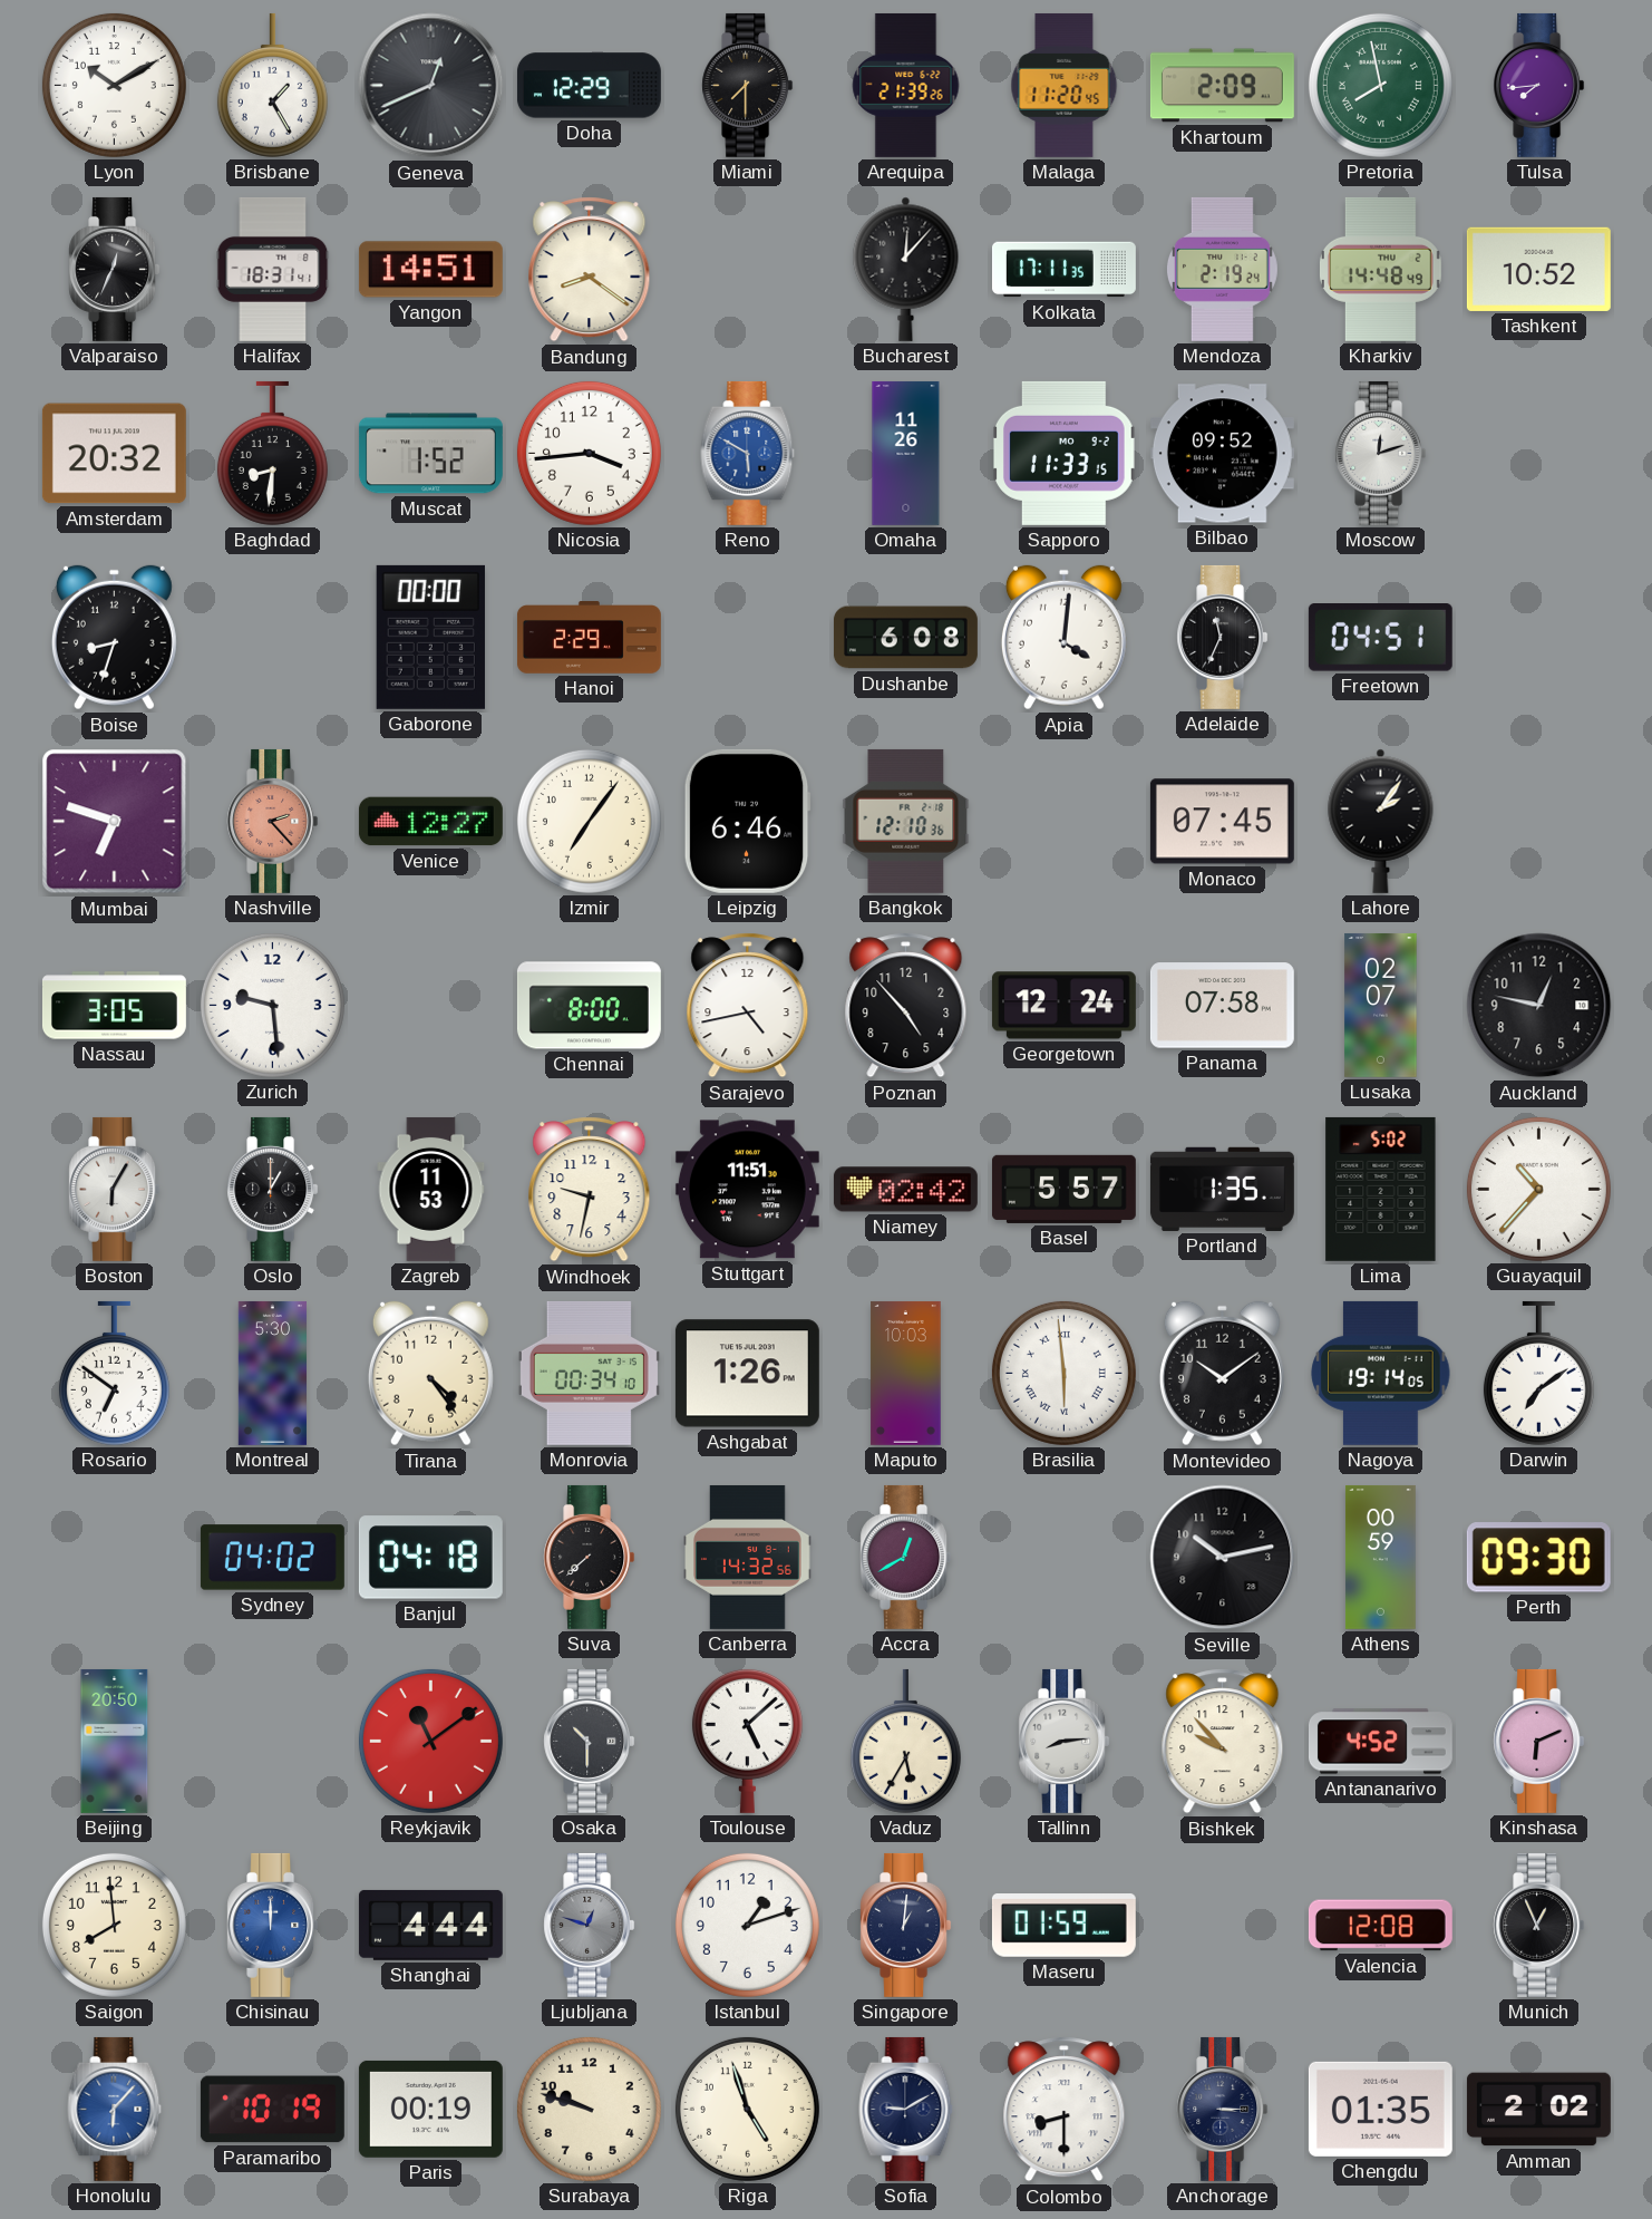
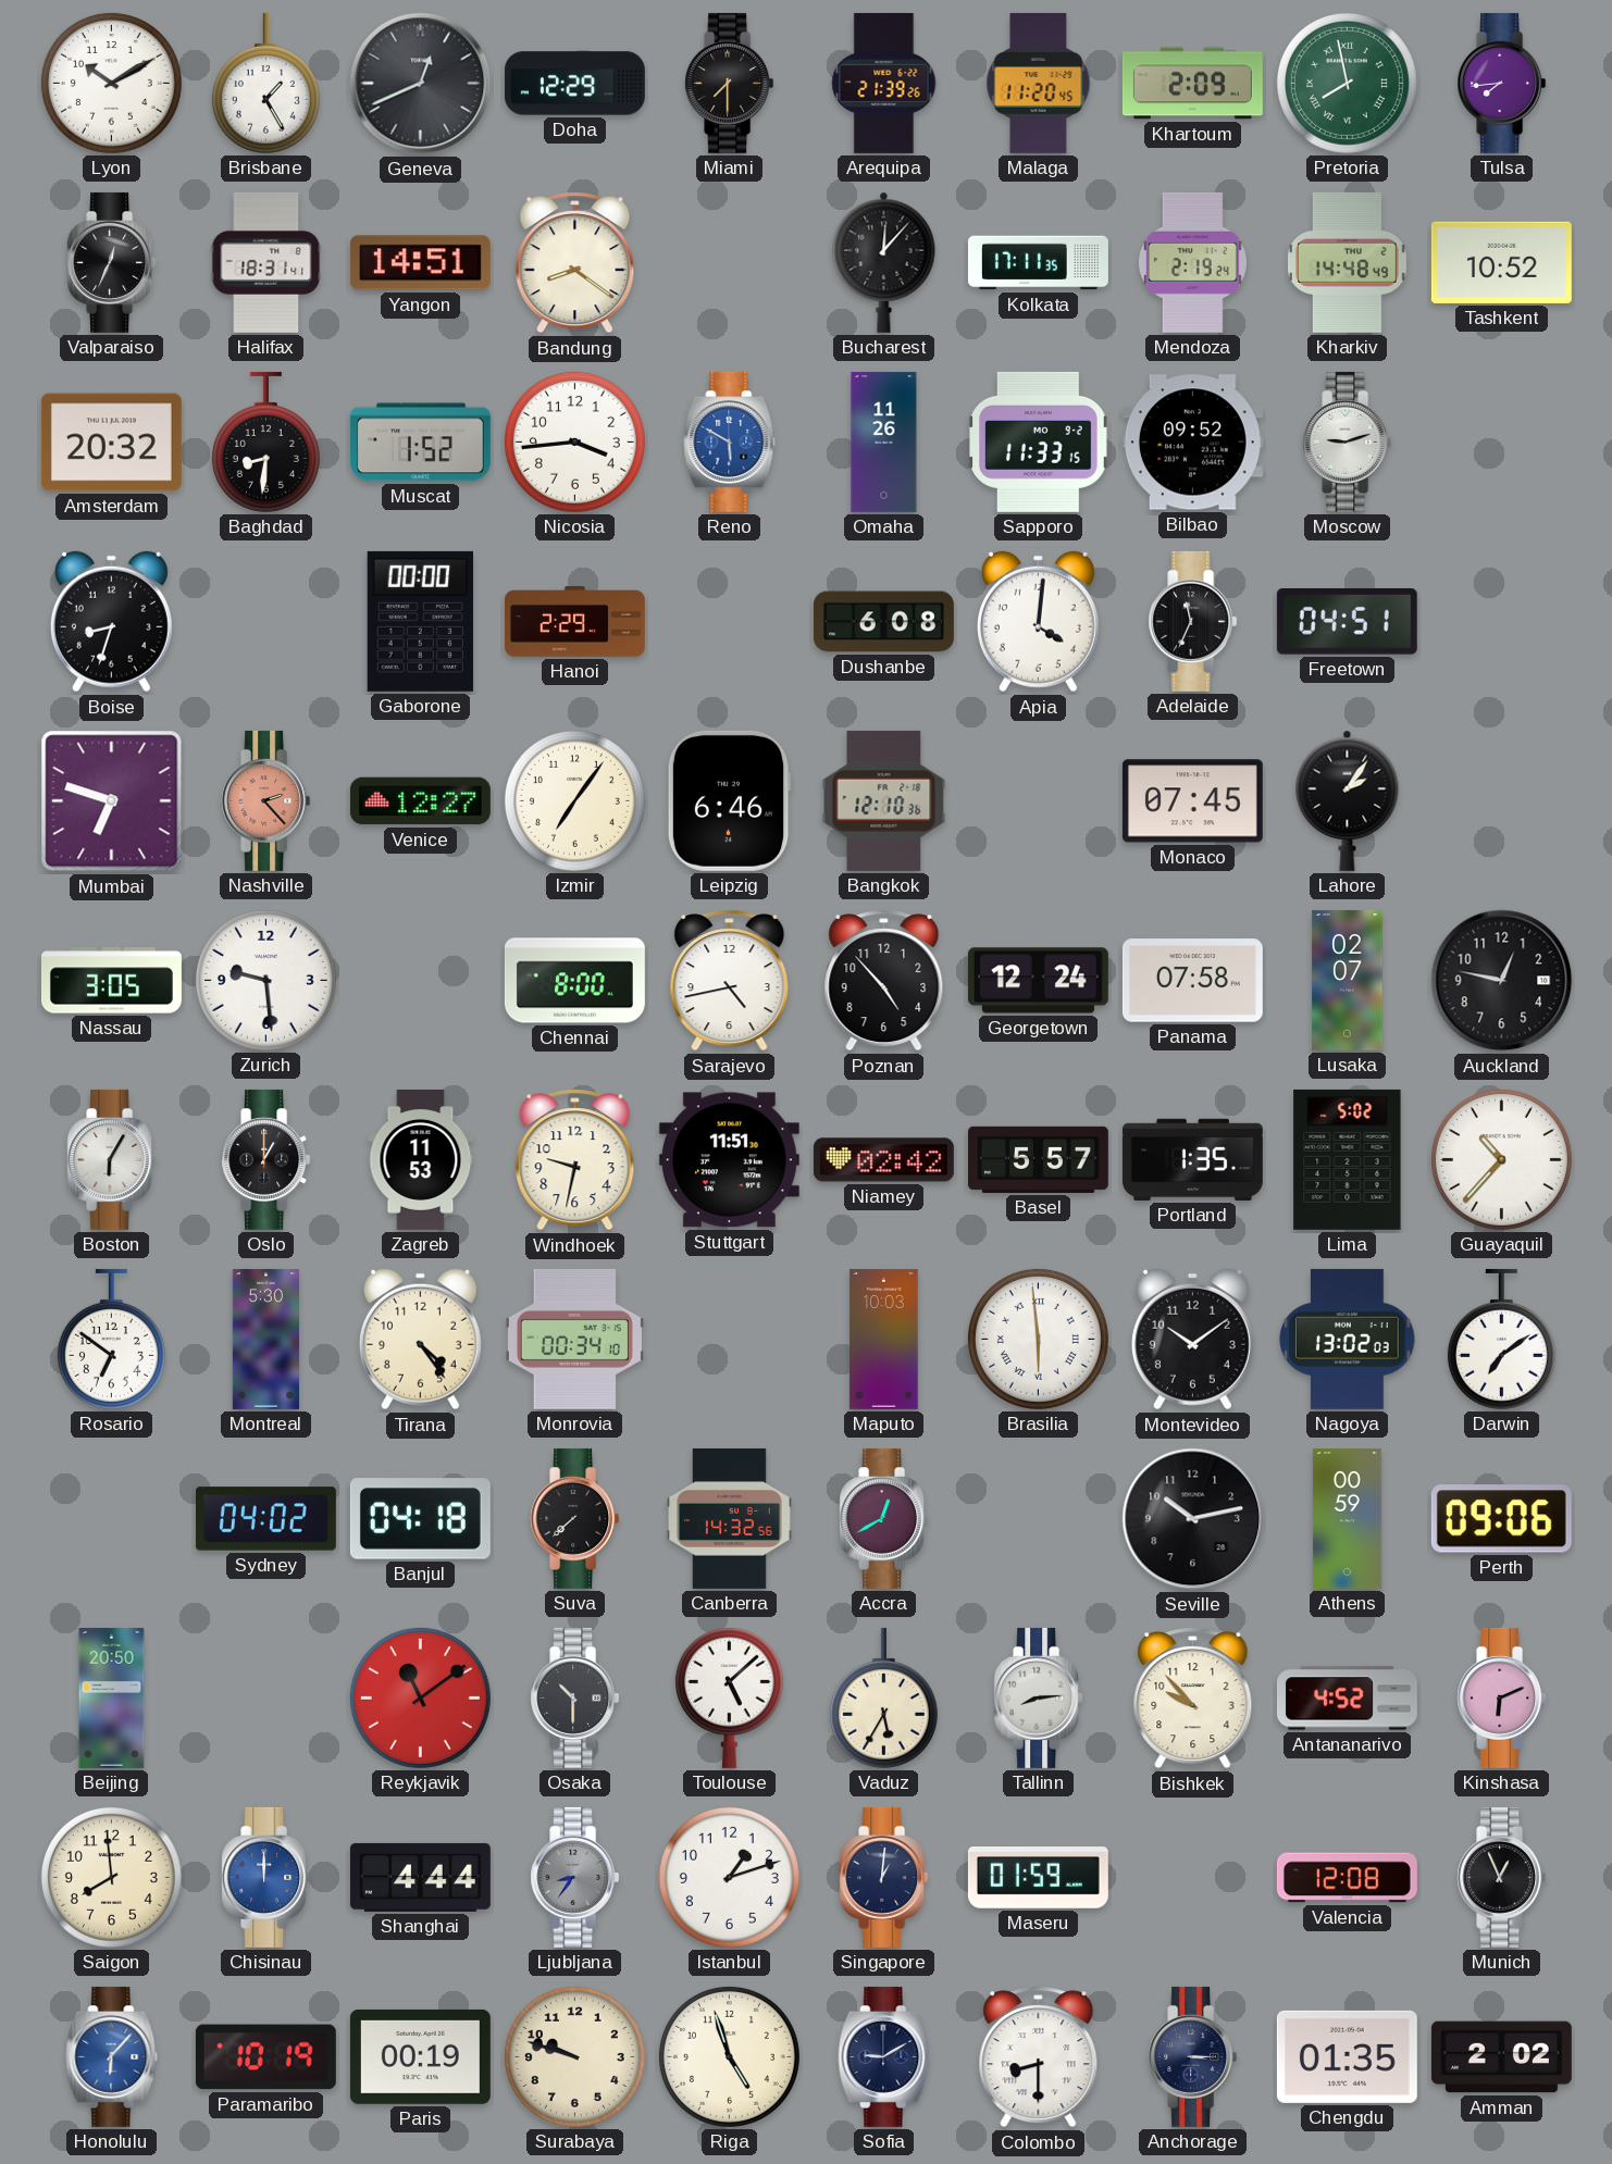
Moscow: 12:12 -> 9:12 (1348, 441)
Ashgabat: 1:26 -> none (747, 1374)
Nagoya: 19:14 -> 13:02 (1348, 1339)
Perth: 09:30 -> 09:06 (1501, 1519)
Ljubljana: 12:48 -> 8:36 (575, 1877)
